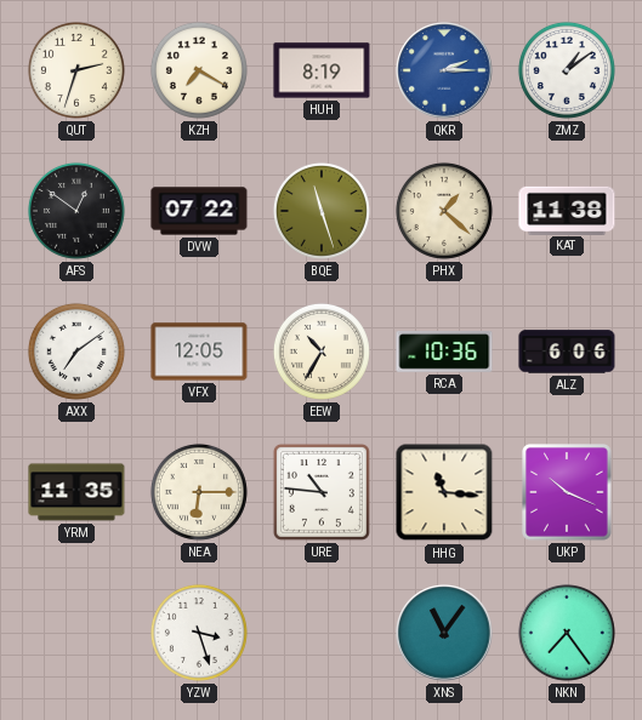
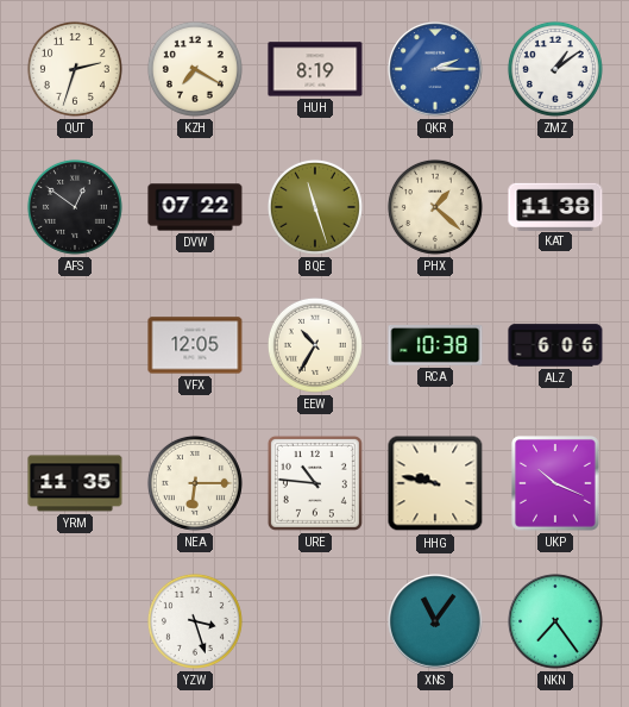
AXX: 7:09 -> none (76, 352)
RCA: 10:36 -> 10:38 (435, 345)
HHG: 11:16 -> 9:47 (435, 483)
